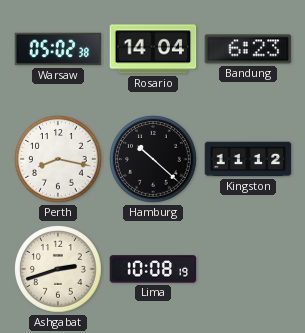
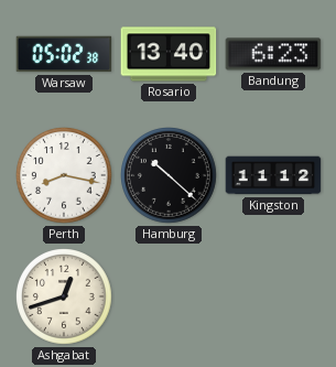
Rosario: 14:04 -> 13:40 (169, 54)
Ashgabat: 2:42 -> 12:42 (64, 296)
Lima: 10:08 -> none (153, 269)
